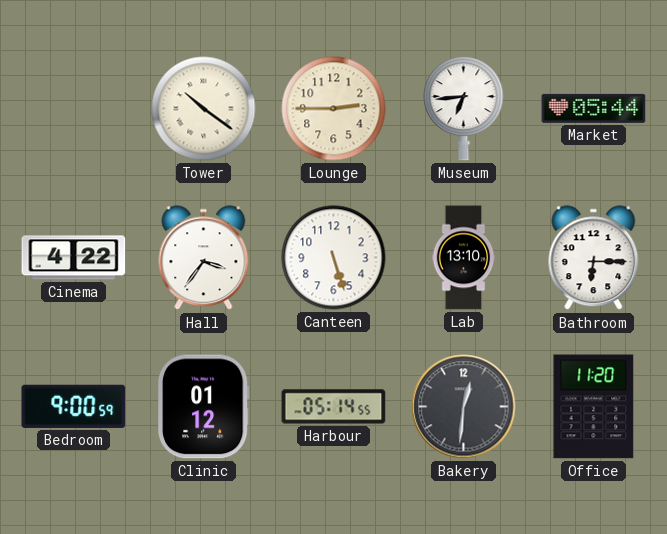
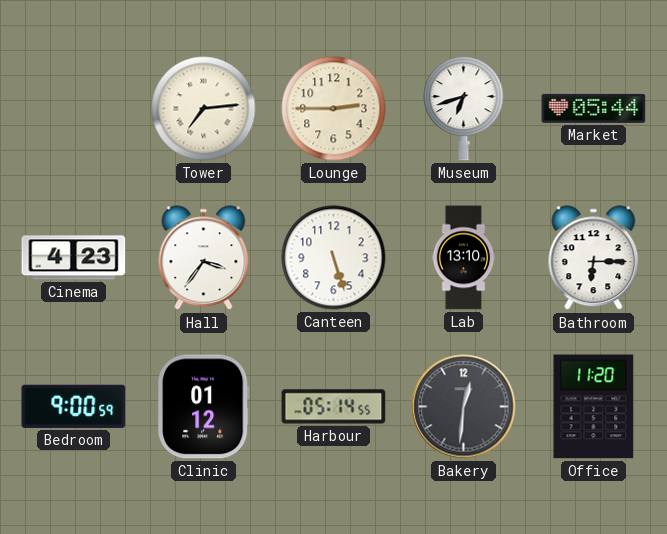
Tower: 10:21 -> 7:14 (204, 109)
Museum: 6:44 -> 6:42 (464, 109)
Cinema: 4:22 -> 4:23 (74, 258)
